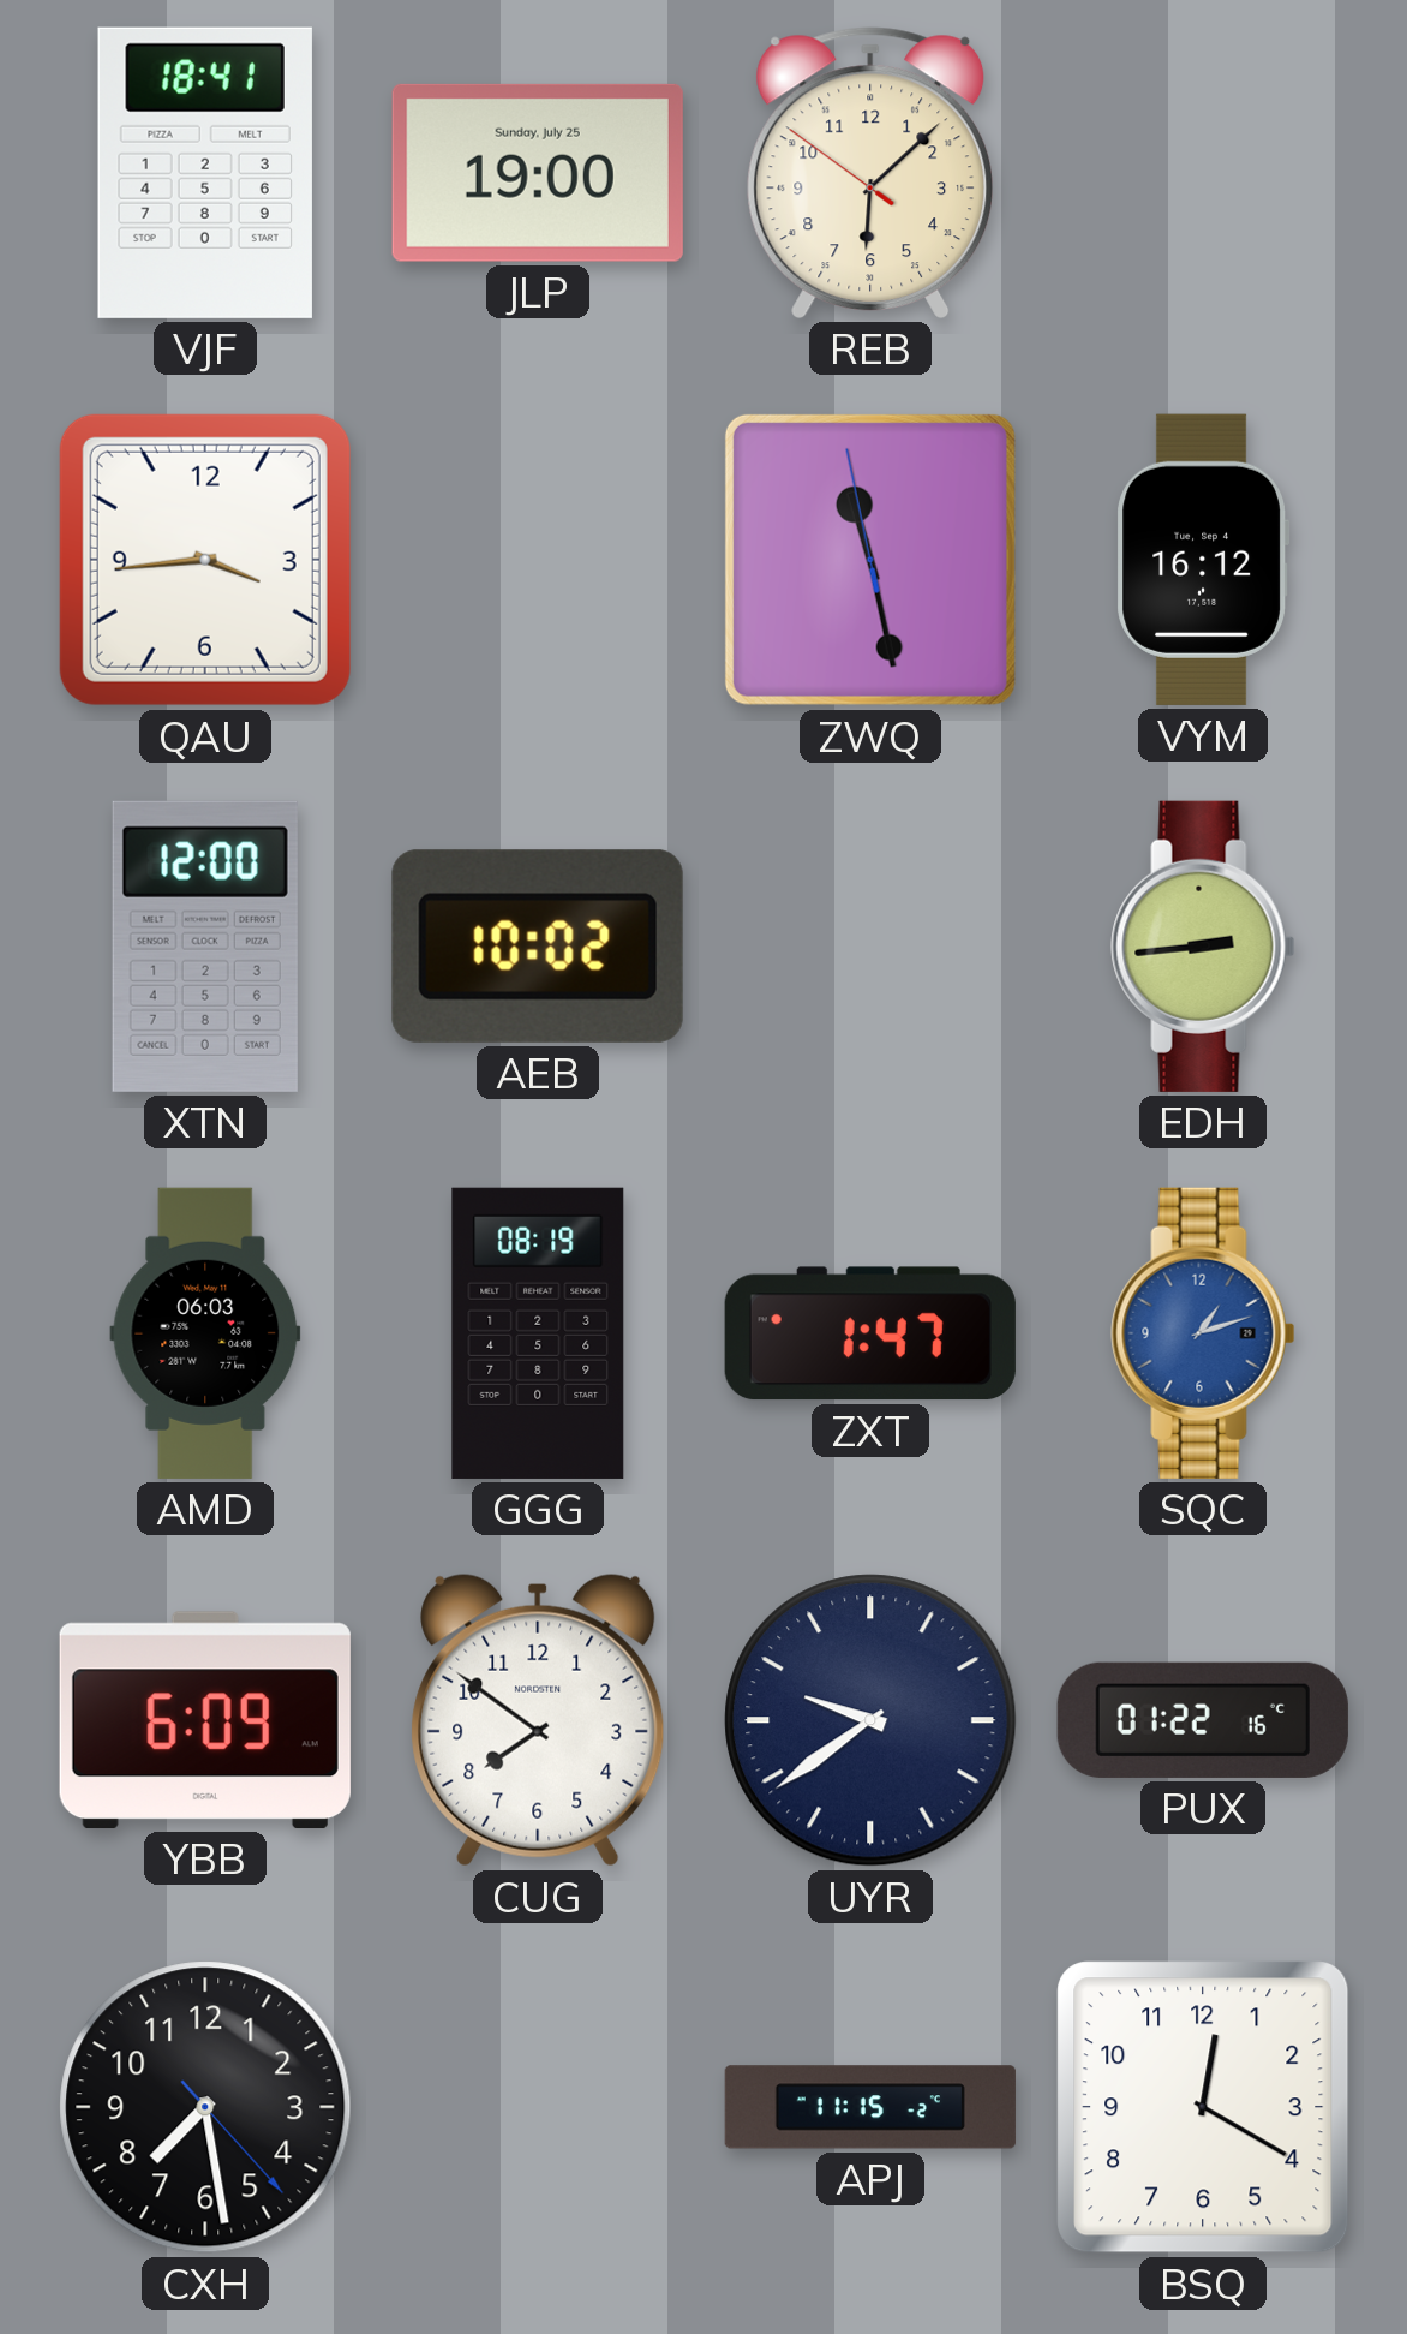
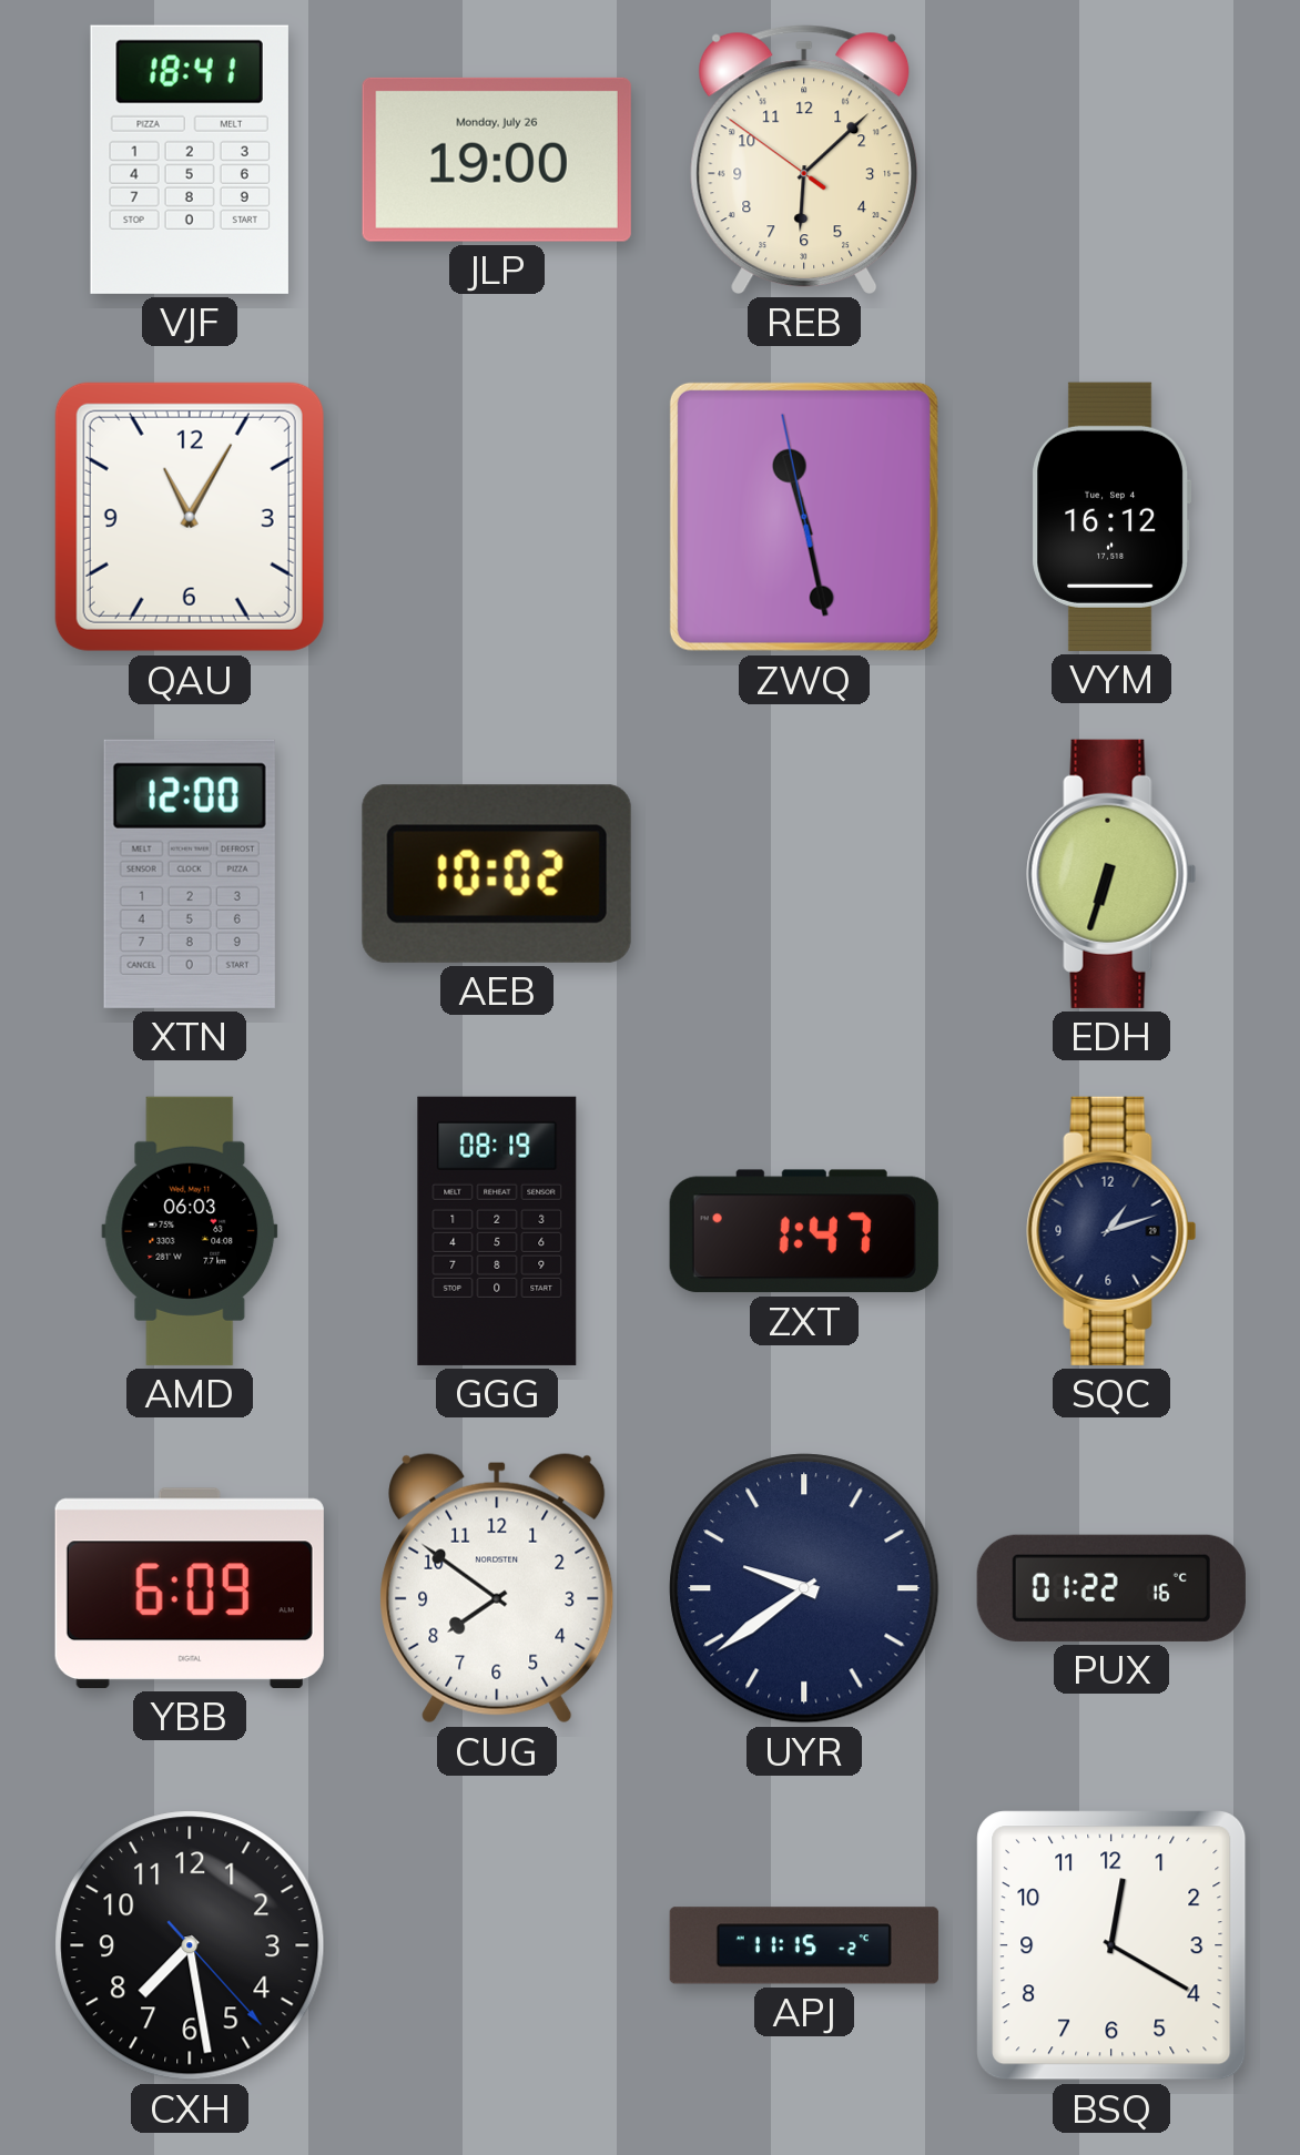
JLP date: Sunday, July 25 -> Monday, July 26 (497, 160)
QAU: 3:44 -> 11:05 (190, 517)
EDH: 2:44 -> 6:33 (1111, 874)
SQC dial: blue -> navy (1111, 1231)
